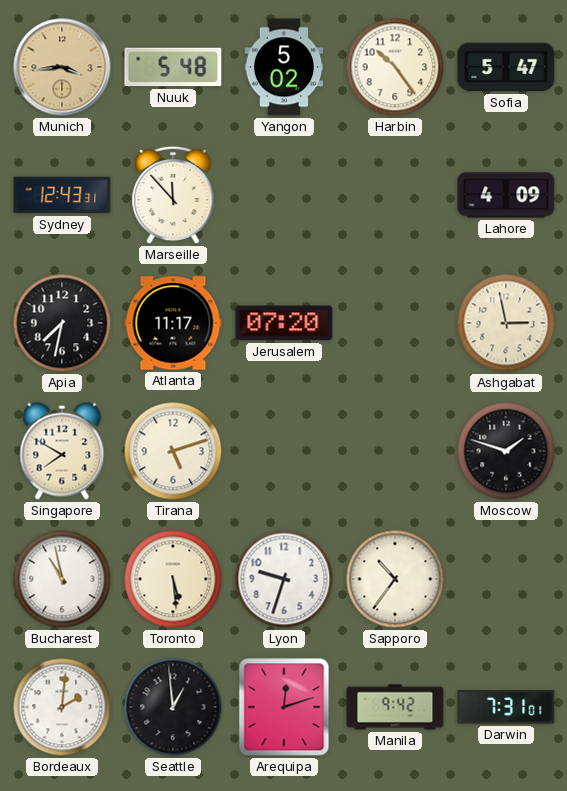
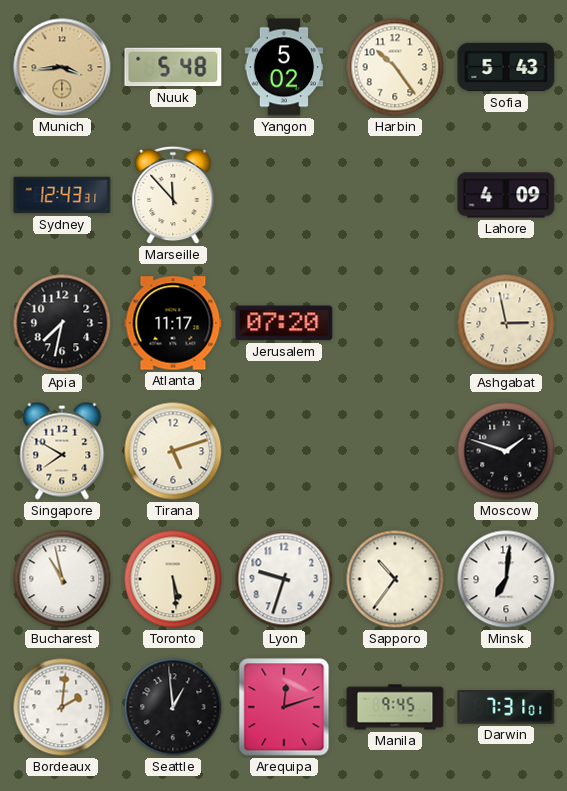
Sofia: 5:47 -> 5:43 (506, 67)
Minsk: none -> 7:01 (506, 579)
Manila: 9:42 -> 9:45 (395, 707)
